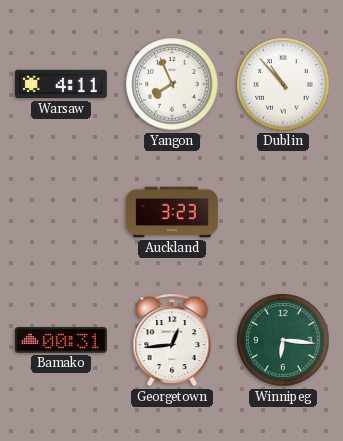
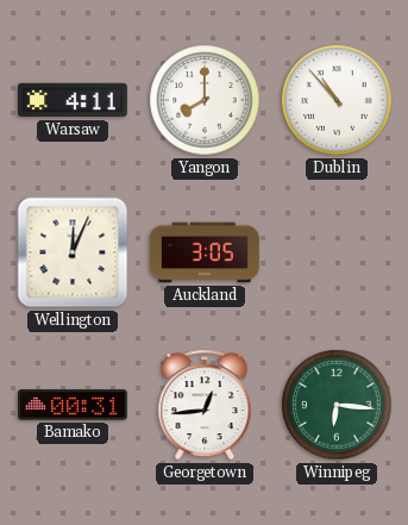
Yangon: 7:56 -> 8:00 (205, 100)
Wellington: none -> 12:04 (73, 252)
Auckland: 3:23 -> 3:05 (206, 252)
